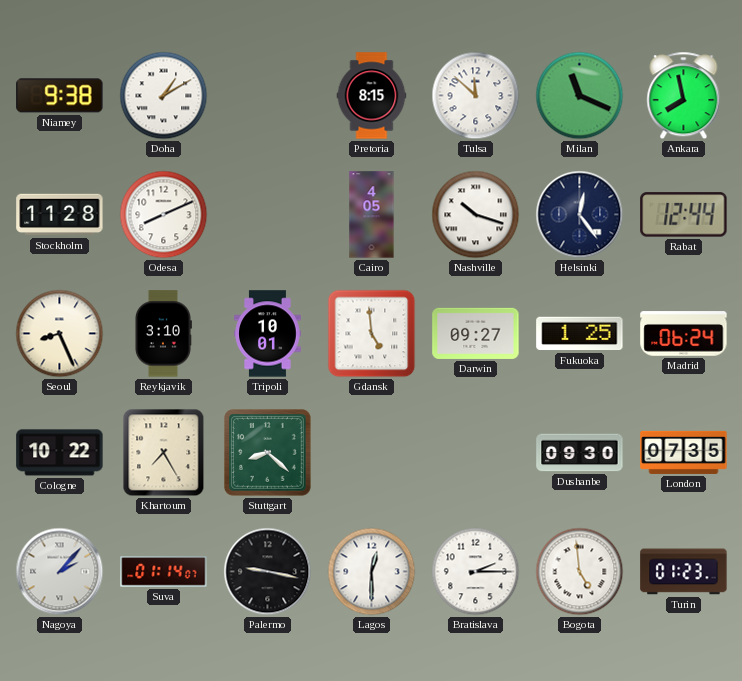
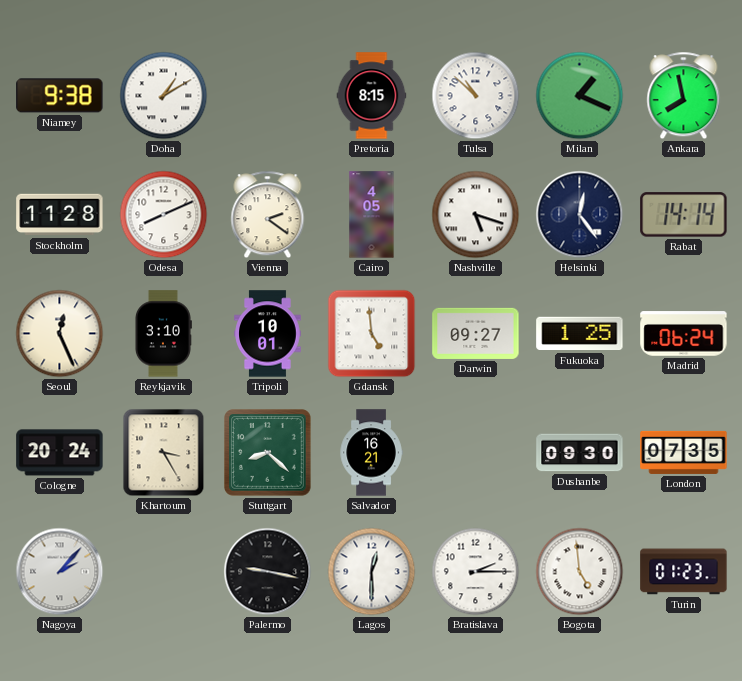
Tulsa: 11:52 -> 10:52 (476, 96)
Milan: 11:19 -> 1:19 (580, 96)
Vienna: none -> 2:21 (268, 215)
Nashville: 10:18 -> 5:18 (476, 215)
Rabat: 12:44 -> 14:14 (684, 215)
Seoul: 8:26 -> 12:26 (60, 334)
Cologne: 10:22 -> 20:24 (60, 453)
Khartoum: 7:25 -> 3:25 (164, 453)
Salvador: none -> 16:21 (371, 453)
Suva: 01:14 -> none (164, 572)
